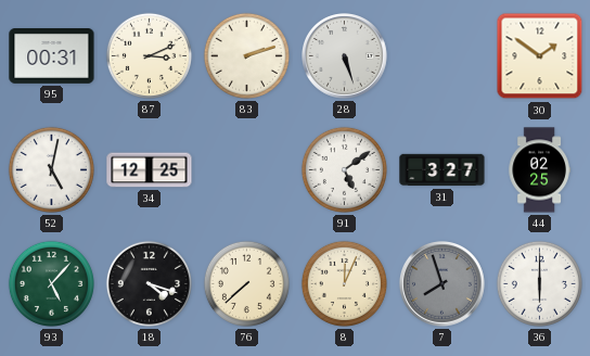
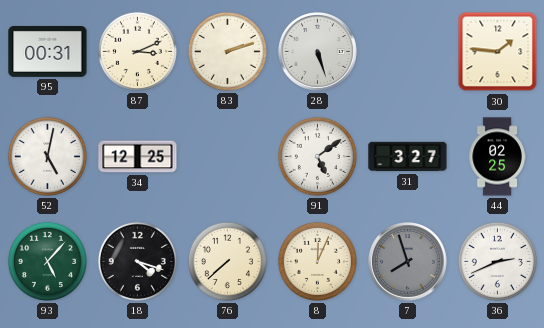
30: 1:51 -> 1:46 (498, 52)
36: 6:00 -> 2:41 (497, 261)
